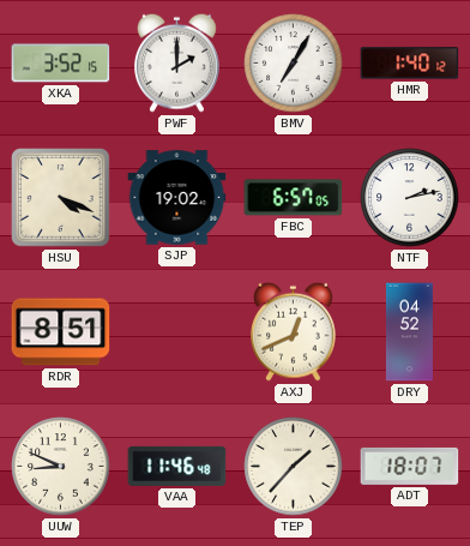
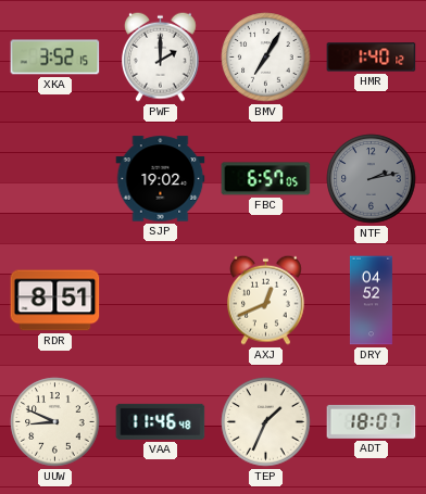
HSU: 4:19 -> none (61, 198)
NTF dial: white -> grey (372, 179)
TEP: 1:37 -> 1:34 (266, 422)
